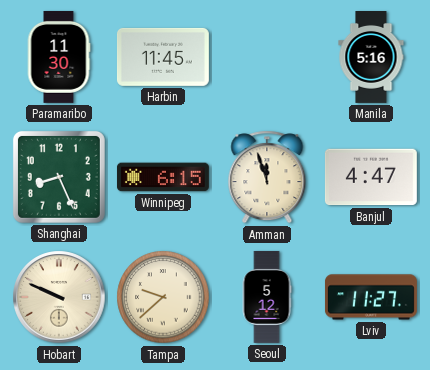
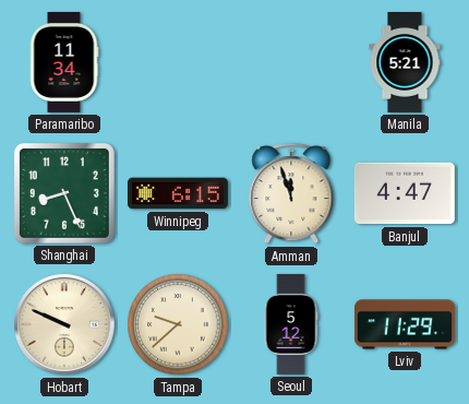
Paramaribo: 11:30 -> 11:34 (64, 62)
Harbin: 11:45 -> none (163, 57)
Manila: 5:16 -> 5:21 (405, 63)
Lviv: 11:27 -> 11:29 (405, 324)
